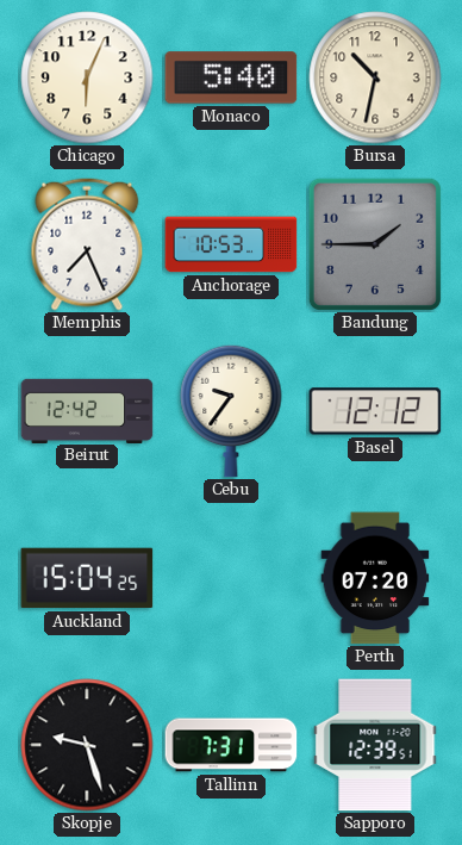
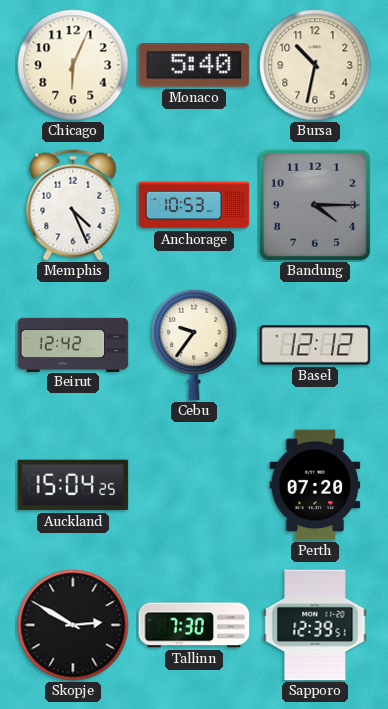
Memphis: 7:26 -> 4:26 (73, 205)
Bandung: 1:45 -> 4:15 (315, 205)
Skopje: 9:27 -> 2:50 (73, 625)
Tallinn: 7:31 -> 7:30 (194, 625)
